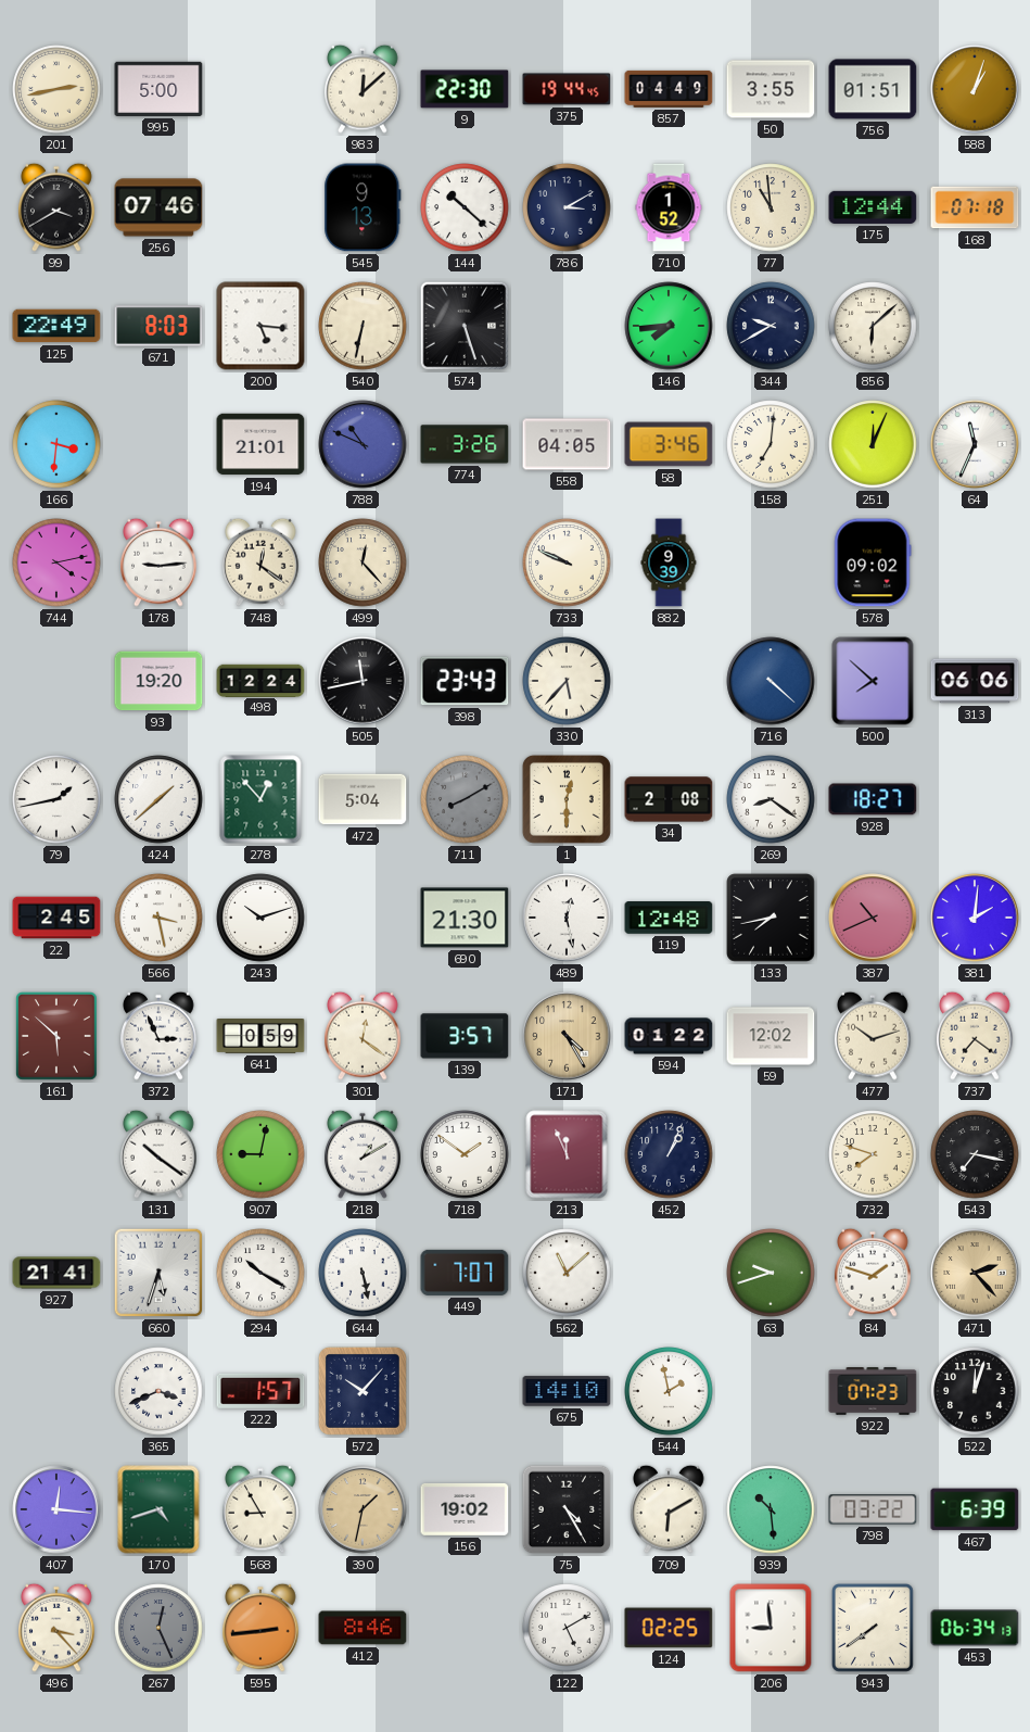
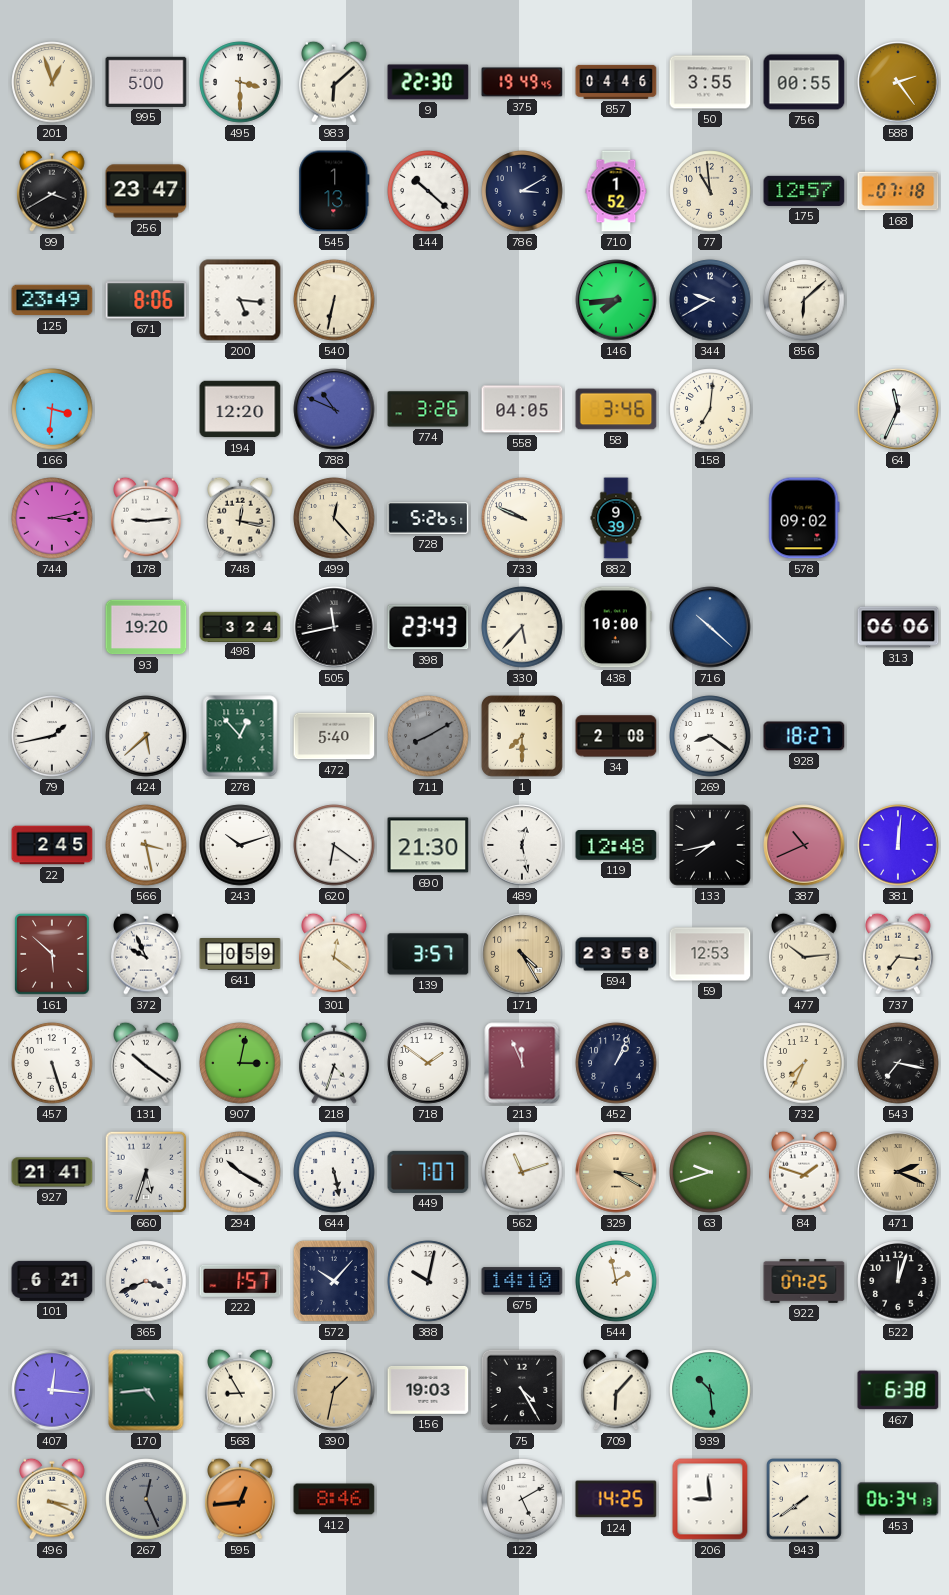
201: 2:43 -> 12:57 (52, 82)
495: none -> 3:30 (240, 82)
983: 12:08 -> 6:08 (335, 82)
375: 19:44 -> 19:49 (522, 82)
857: 04:49 -> 04:46 (616, 82)
756: 01:51 -> 00:55 (804, 82)
588: 1:03 -> 2:24 (898, 82)
256: 07:46 -> 23:47 (146, 191)
545: 9:13 -> 1:13 (334, 191)
175: 12:44 -> 12:57 (804, 191)
125: 22:49 -> 23:49 (52, 300)
671: 8:03 -> 8:06 (146, 300)
574: 5:27 -> none (465, 326)
194: 21:01 -> 12:20 (240, 409)
251: 12:04 -> none (873, 444)
744: 4:13 -> 3:13 (52, 518)
748: 12:21 -> 12:17 (241, 518)
728: none -> 5:26 (428, 518)
498: 12:24 -> 3:24 (240, 626)
438: none -> 10:00 (616, 627)
716: 4:22 -> 10:22 (710, 627)
500: 7:52 -> none (873, 681)
424: 1:38 -> 5:38 (146, 736)
472: 5:04 -> 5:40 (334, 736)
1: 12:30 -> 7:30 (522, 736)
620: none -> 6:21 (334, 845)
381: 2:01 -> 12:01 (898, 845)
372: 2:56 -> 9:56 (147, 954)
594: 01:22 -> 23:58 (616, 954)
59: 12:02 -> 12:53 (710, 954)
477: 10:12 -> 10:14 (805, 954)
737: 7:21 -> 7:16 (899, 954)
457: none -> 5:27 (52, 1063)
907: 9:02 -> 3:02 (240, 1063)
218: 1:10 -> 4:33 (335, 1063)
732: 7:48 -> 7:34 (804, 1063)
562: 11:08 -> 11:12 (522, 1172)
329: none -> 3:20 (616, 1172)
471: 2:23 -> 2:19 (898, 1172)
101: none -> 6:21 (52, 1281)
388: none -> 10:02 (428, 1281)
922: 07:23 -> 07:25 (804, 1282)
170: 4:42 -> 4:44 (146, 1390)
156: 19:02 -> 19:03 (428, 1390)
709: 6:10 -> 6:07 (617, 1390)
798: 03:22 -> none (873, 1509)
467: 6:39 -> 6:38 (898, 1390)
496: 3:23 -> 3:19 (53, 1499)
595: 2:44 -> 12:44 (241, 1499)
124: 02:25 -> 14:25 (616, 1499)
